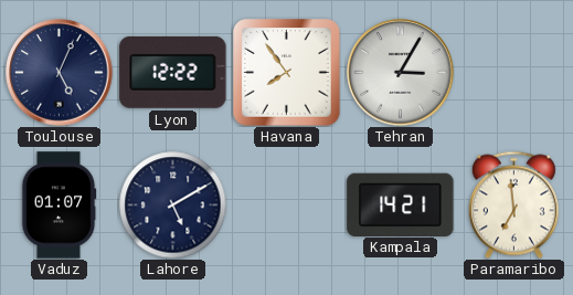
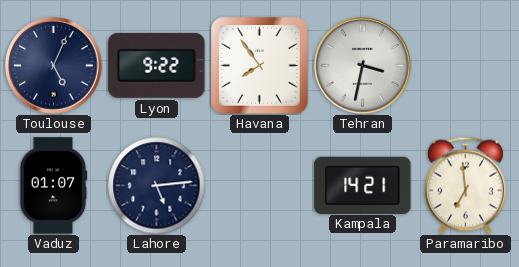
Lyon: 12:22 -> 9:22 (157, 65)
Tehran: 3:05 -> 3:32 (363, 66)
Lahore: 5:10 -> 5:14 (156, 185)
